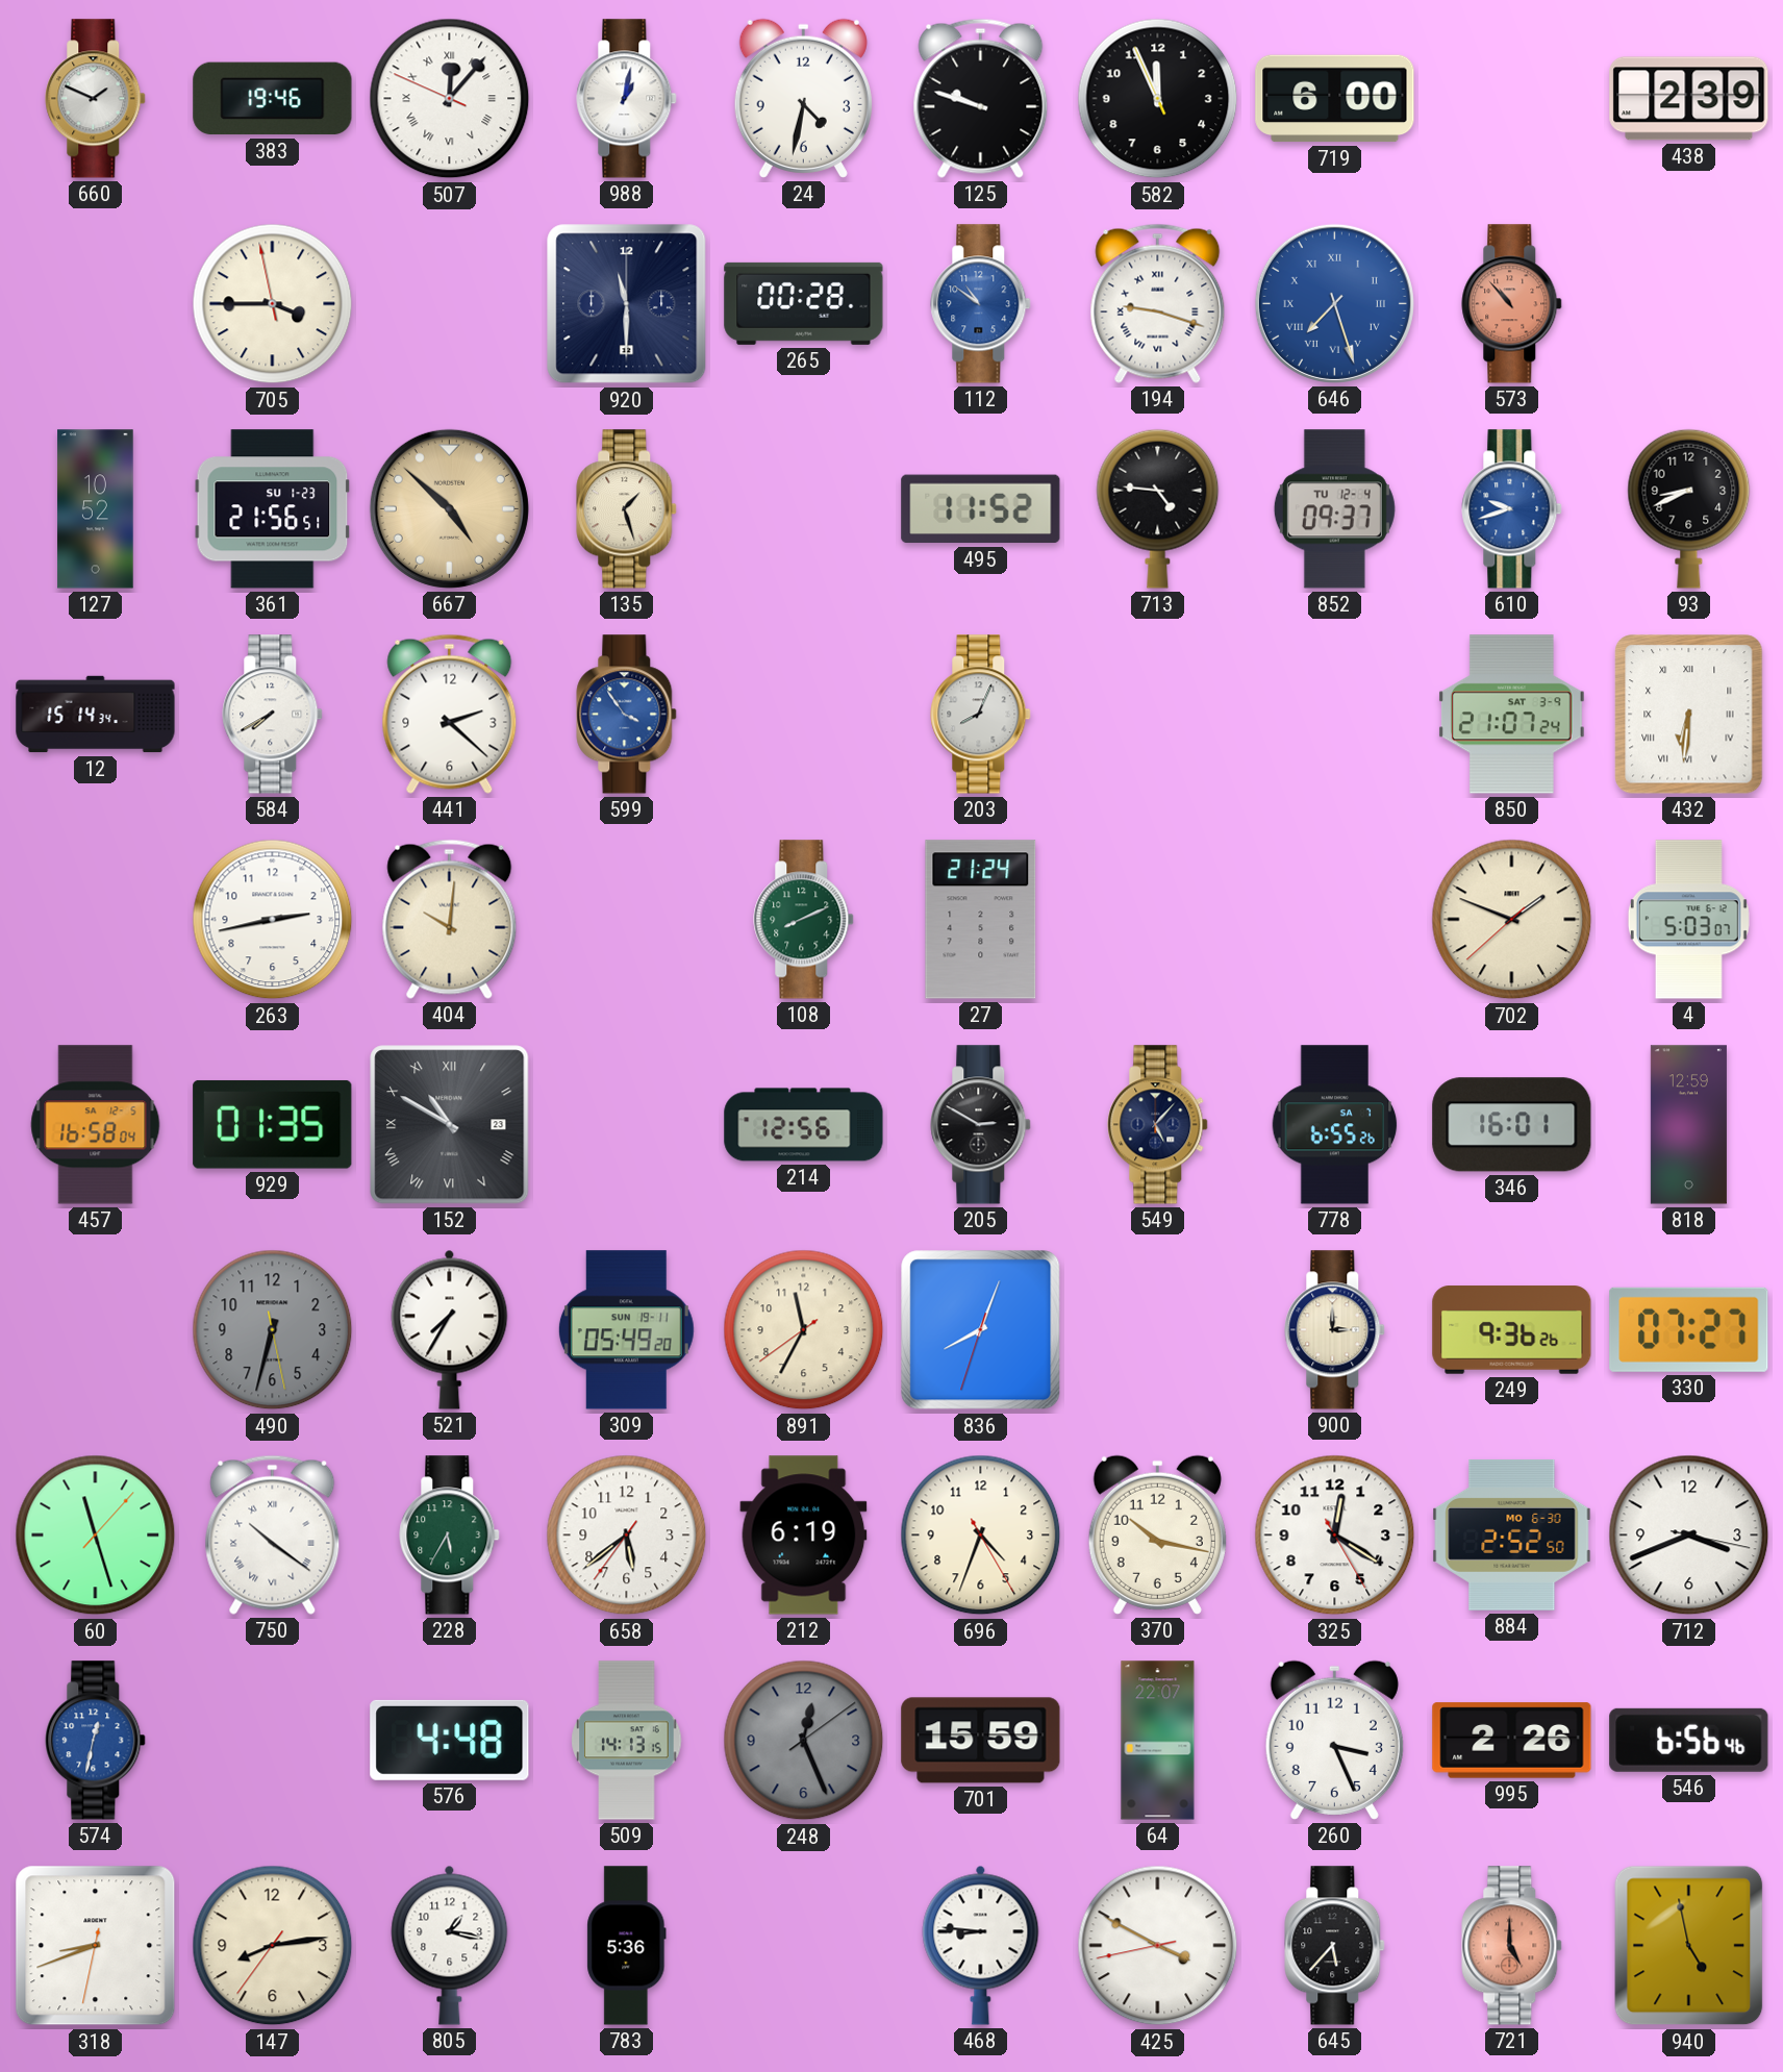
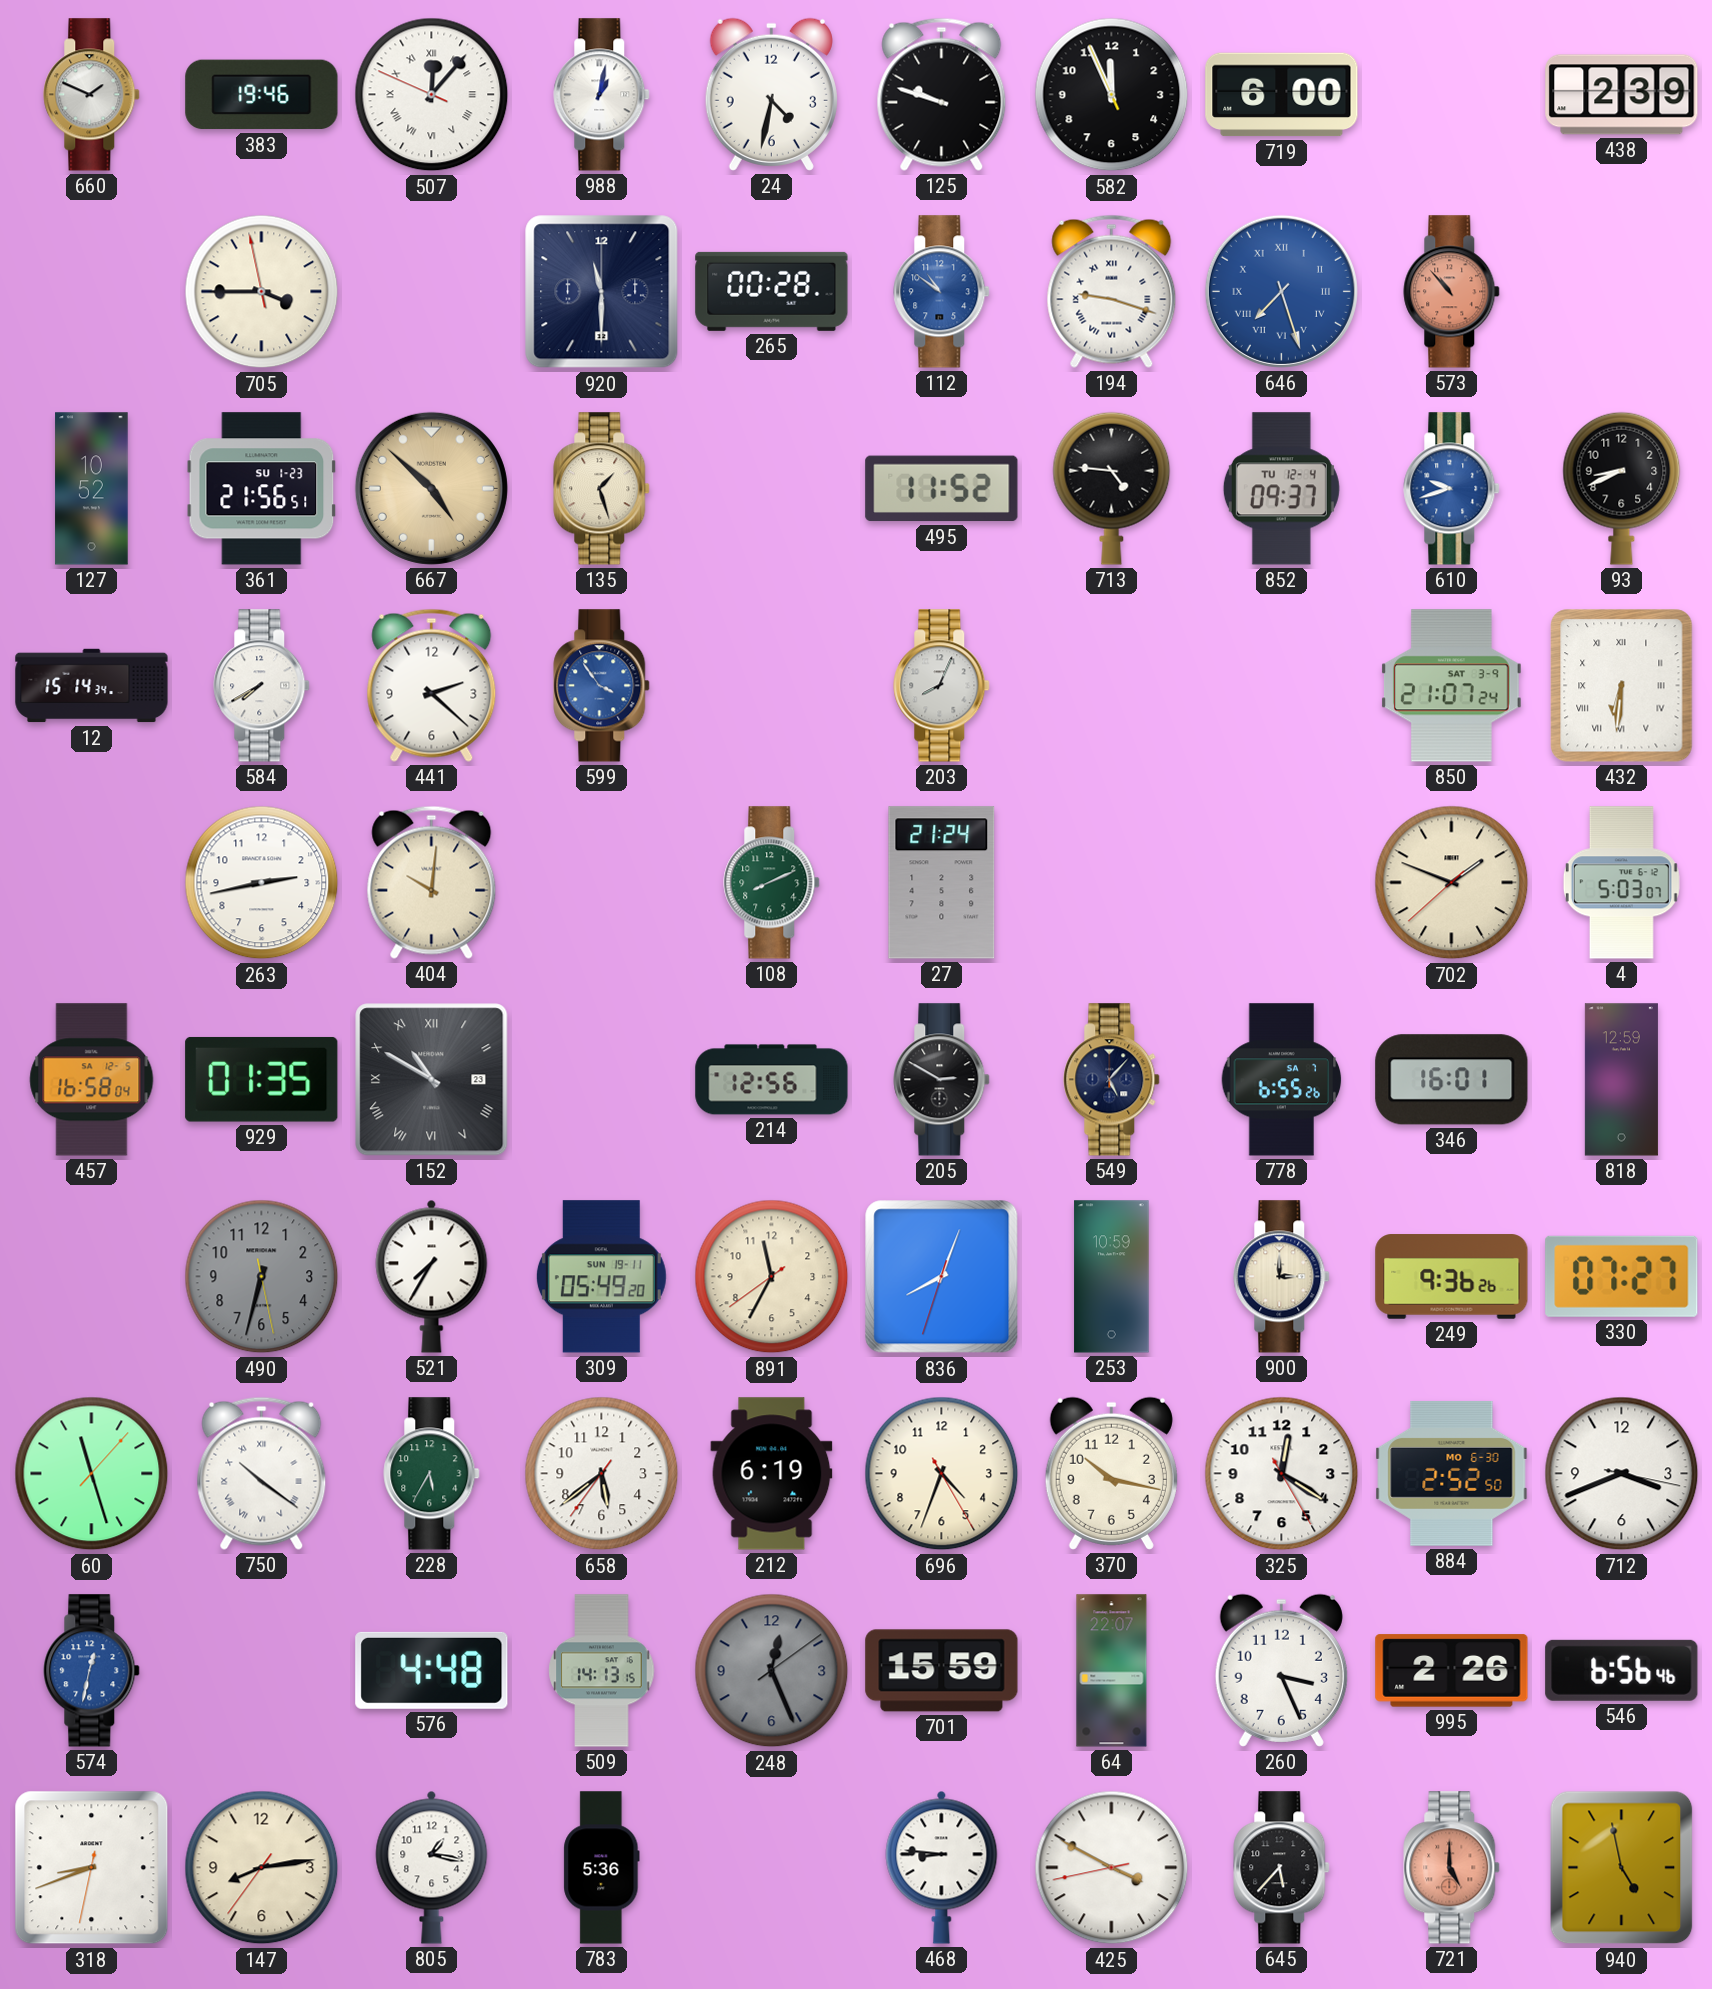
253: none -> 10:59 (1112, 1277)
